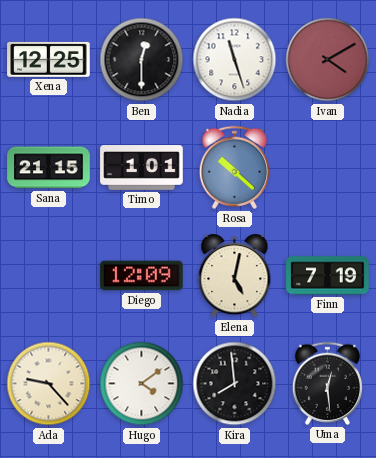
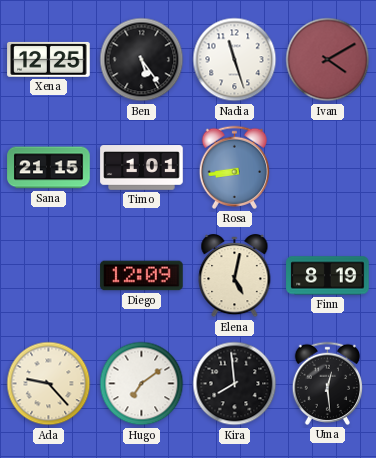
Ben: 12:30 -> 5:24 (142, 60)
Rosa: 10:22 -> 8:44 (234, 167)
Finn: 7:19 -> 8:19 (328, 276)
Hugo: 4:09 -> 7:09 (142, 384)
